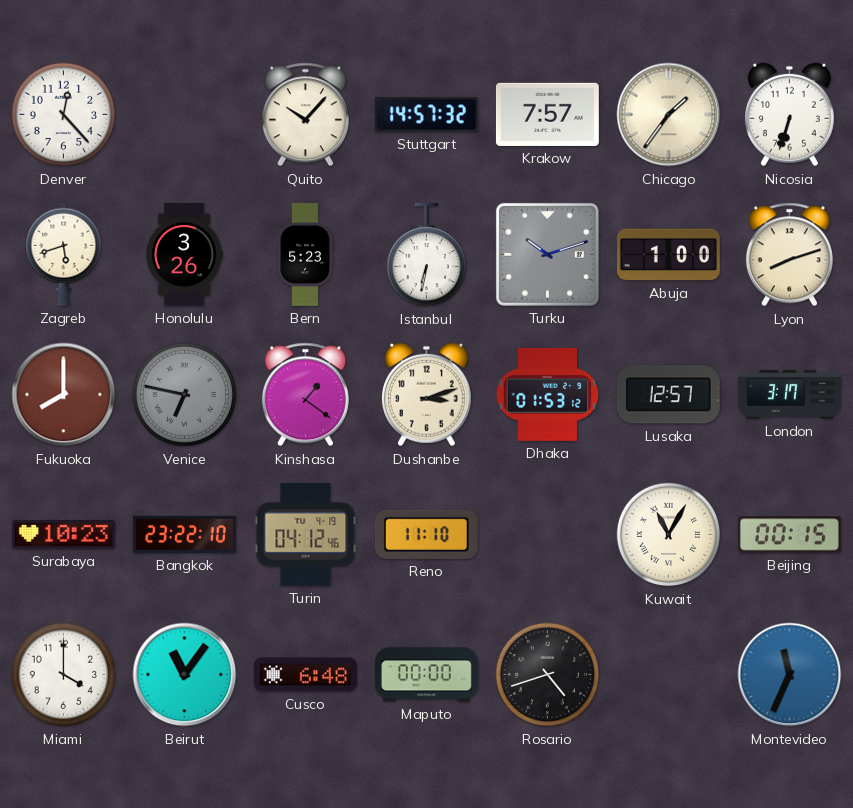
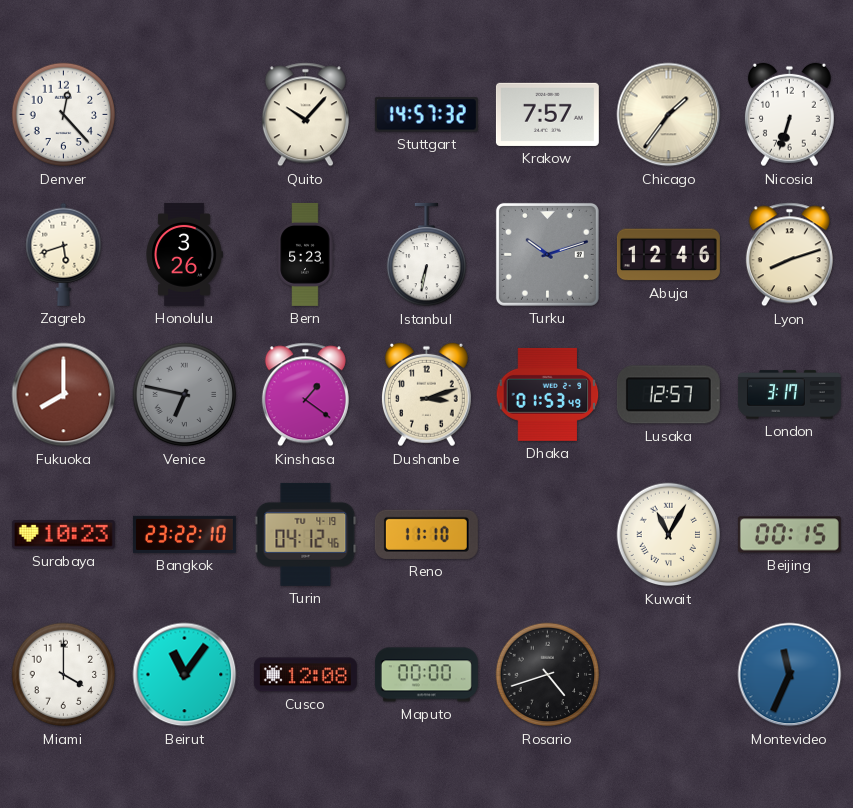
Abuja: 1:00 -> 12:46 (668, 255)
Dhaka: 01:53:12 -> 01:53:49 (548, 394)
Cusco: 6:48 -> 12:08 (305, 675)
